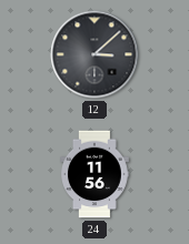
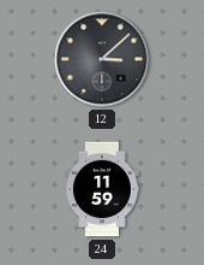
24: 11:56 -> 11:59 (103, 189)
